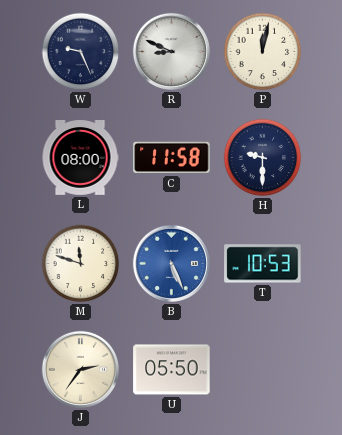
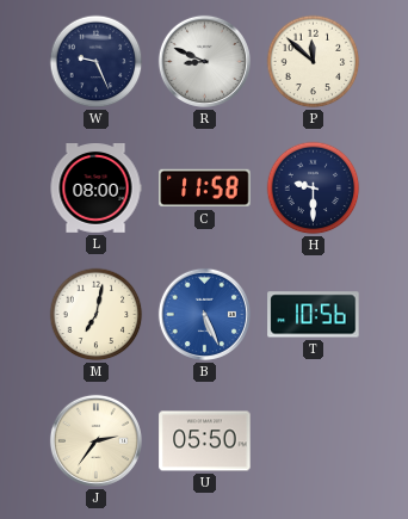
P: 12:02 -> 11:52 (314, 62)
M: 11:48 -> 7:02 (97, 315)
T: 10:53 -> 10:56 (314, 315)
